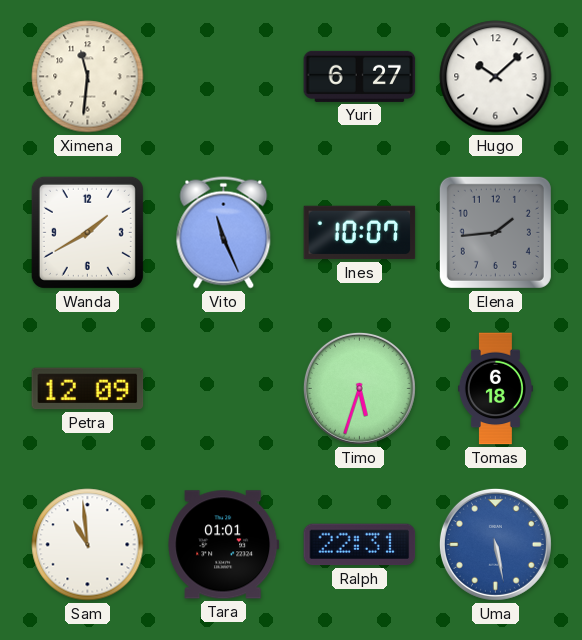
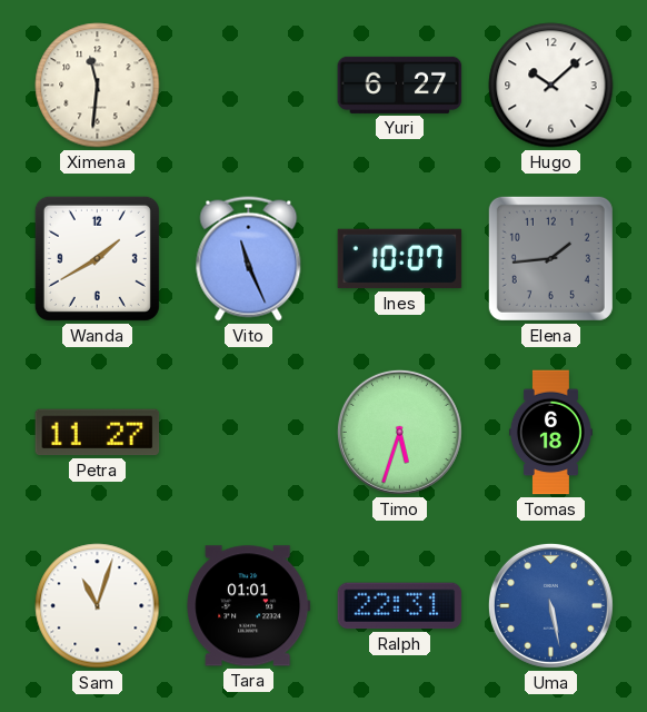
Petra: 12:09 -> 11:27 (98, 433)
Sam: 10:59 -> 11:03 (98, 606)
